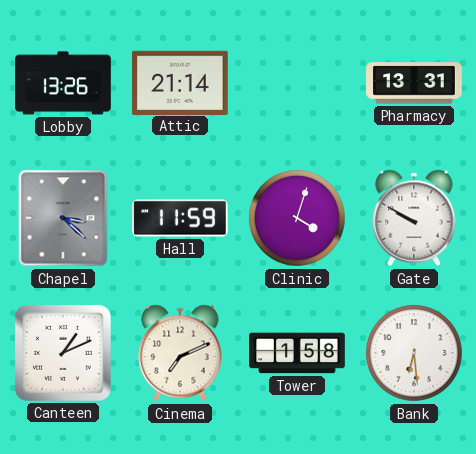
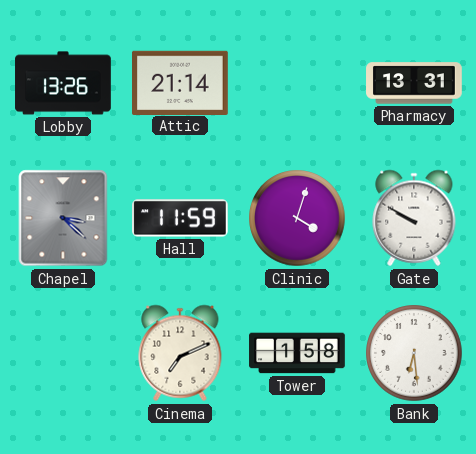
Canteen: 1:11 -> none (63, 353)
